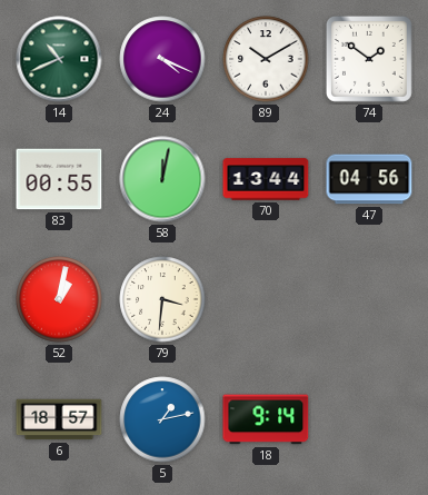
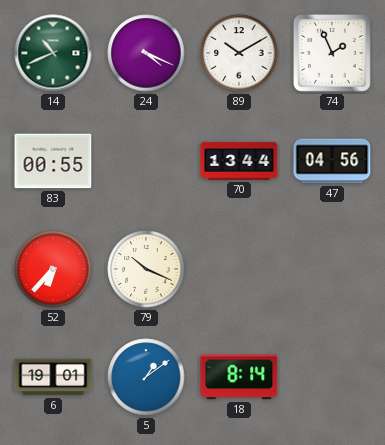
74: 1:51 -> 1:56 (332, 53)
58: 12:02 -> none (162, 179)
52: 1:02 -> 6:37 (53, 269)
79: 3:31 -> 10:19 (146, 269)
6: 18:57 -> 19:01 (53, 377)
5: 1:13 -> 1:09 (146, 377)
18: 9:14 -> 8:14 (239, 377)
